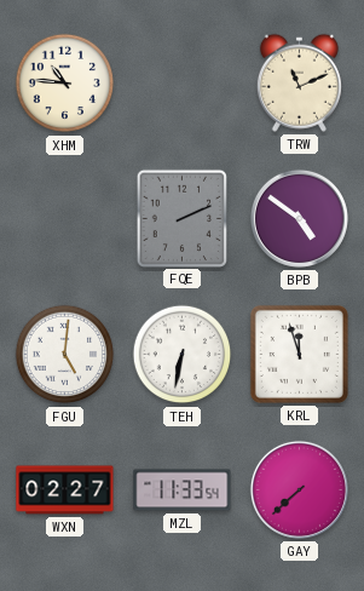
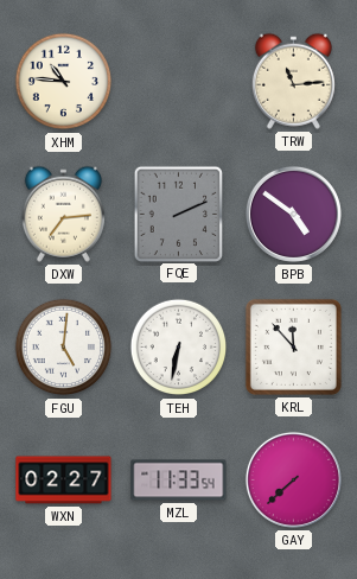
TRW: 11:11 -> 11:14 (293, 81)
DXW: none -> 7:14 (63, 214)
KRL: 11:57 -> 11:53 (293, 346)
